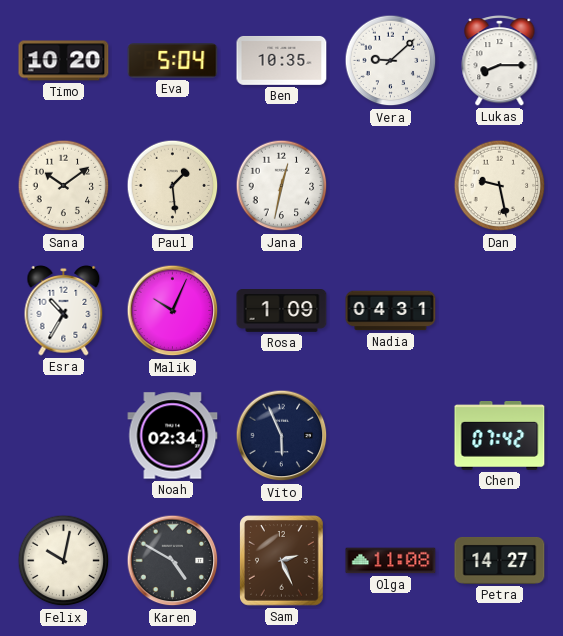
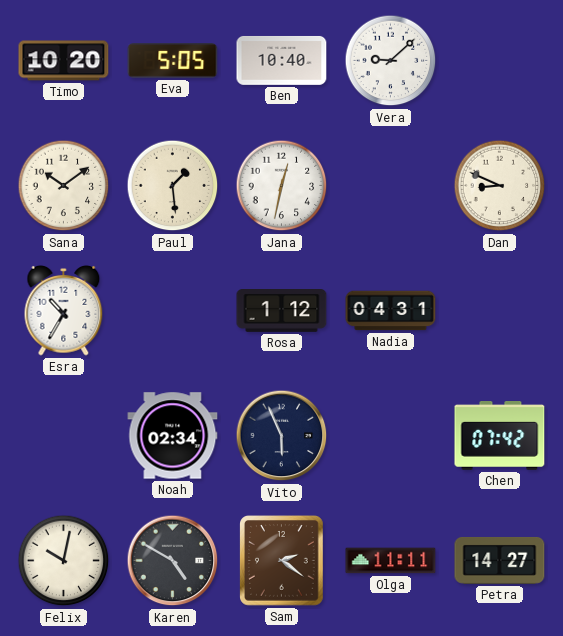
Eva: 5:04 -> 5:05 (173, 61)
Ben: 10:35 -> 10:40 (282, 60)
Lukas: 8:15 -> none (500, 61)
Dan: 9:28 -> 8:49 (500, 186)
Malik: 10:04 -> none (173, 311)
Rosa: 1:09 -> 1:12 (282, 311)
Sam: 2:26 -> 2:21 (282, 561)
Olga: 11:08 -> 11:11 (391, 561)
